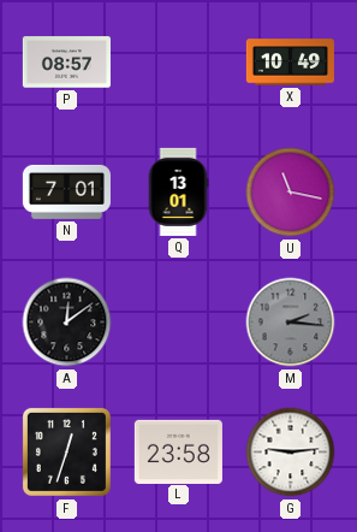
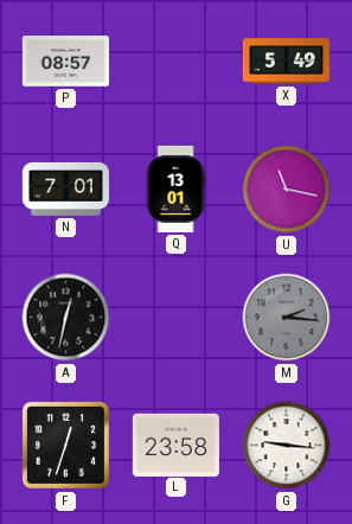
X: 10:49 -> 5:49 (286, 62)
A: 12:09 -> 12:32 (66, 318)
G: 9:14 -> 9:16 (287, 446)
